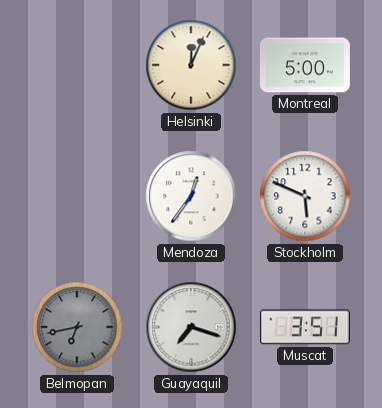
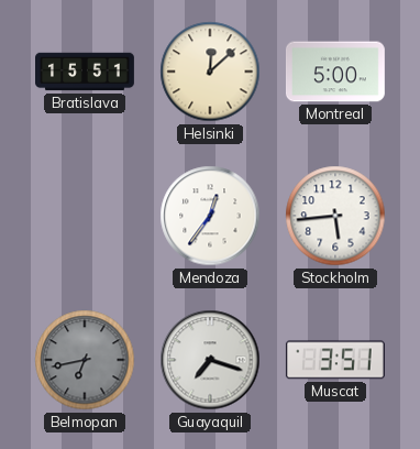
Bratislava: none -> 15:51 (86, 72)
Helsinki: 12:04 -> 12:08 (210, 72)
Stockholm: 5:49 -> 5:44 (335, 216)
